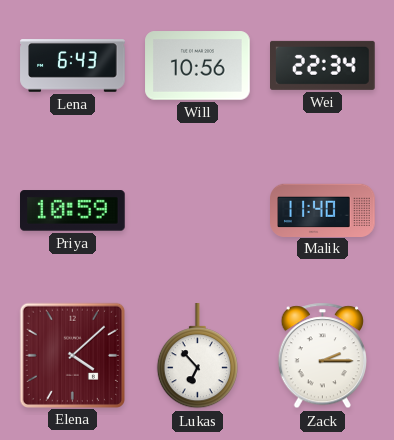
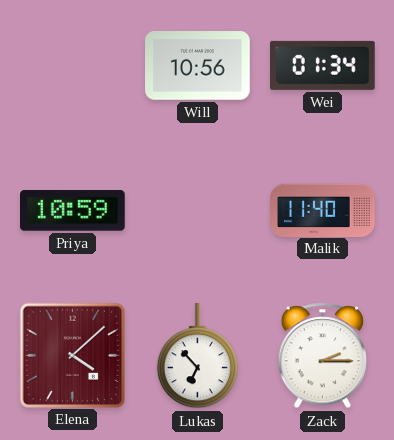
Lena: 6:43 -> none (73, 66)
Wei: 22:34 -> 01:34 (323, 65)
